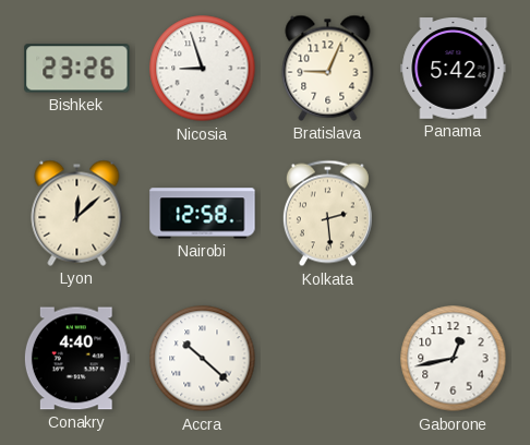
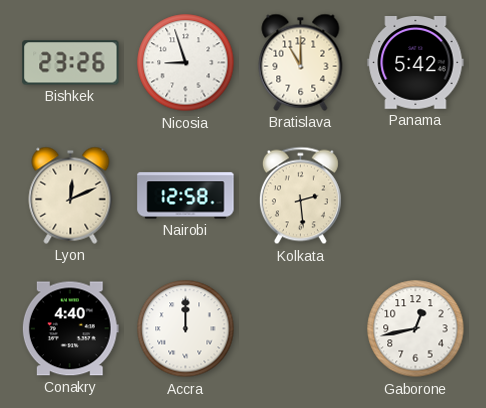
Bratislava: 9:04 -> 11:00 (301, 62)
Lyon: 12:08 -> 12:11 (71, 195)
Accra: 10:22 -> 12:00 (186, 329)
